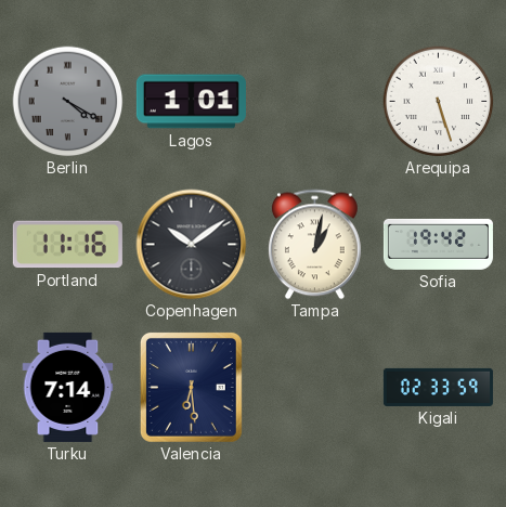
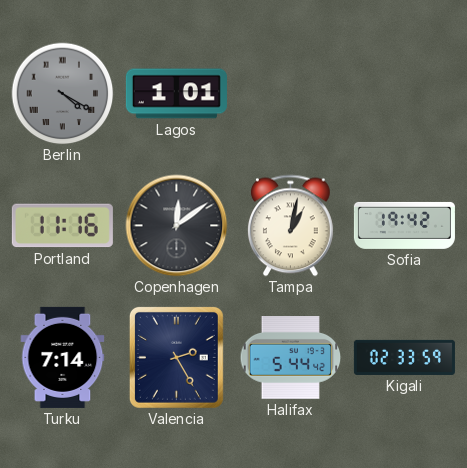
Arequipa: 5:27 -> none (439, 102)
Copenhagen: 10:09 -> 12:09 (177, 226)
Valencia: 6:29 -> 2:25 (176, 357)
Halifax: none -> 5:44 (291, 358)
